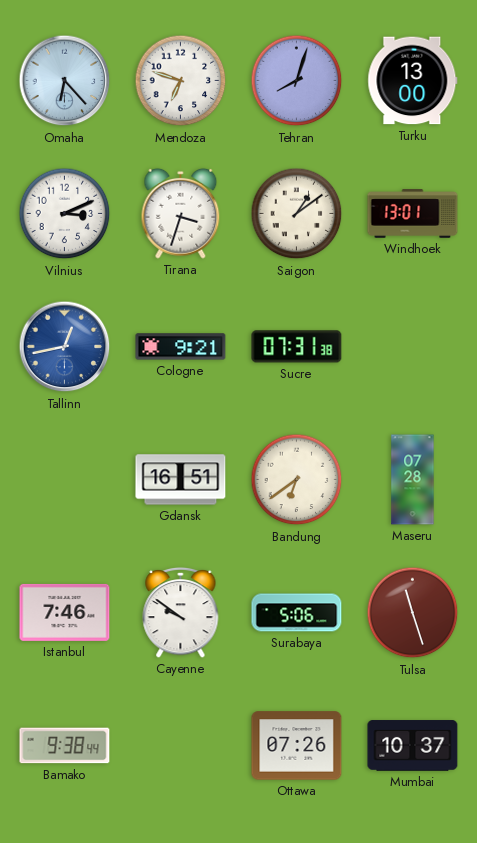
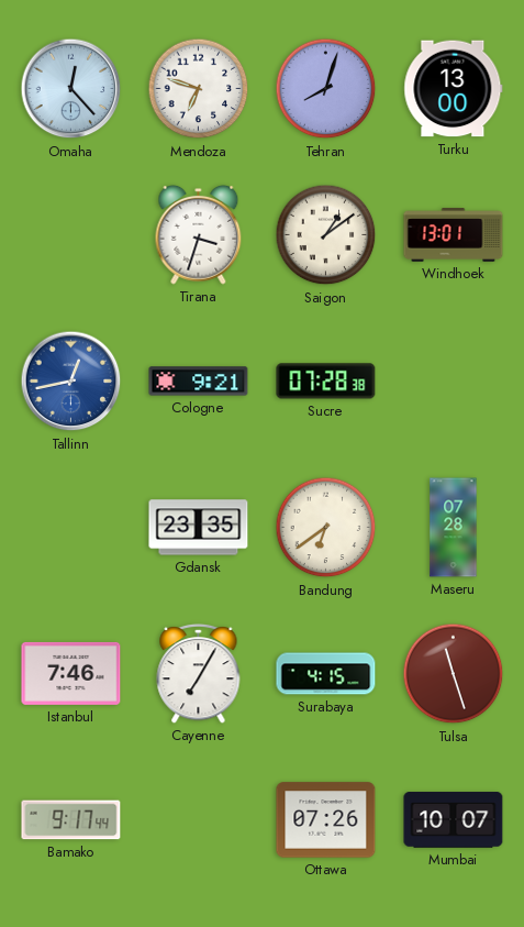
Omaha: 6:23 -> 12:23 (71, 89)
Vilnius: 3:11 -> none (65, 214)
Sucre: 07:31 -> 07:28 (326, 382)
Gdansk: 16:51 -> 23:35 (199, 528)
Cayenne: 9:51 -> 7:05 (199, 673)
Surabaya: 5:06 -> 4:15 (326, 674)
Bamako: 9:38 -> 9:17 (71, 820)
Mumbai: 10:37 -> 10:07 (454, 820)
